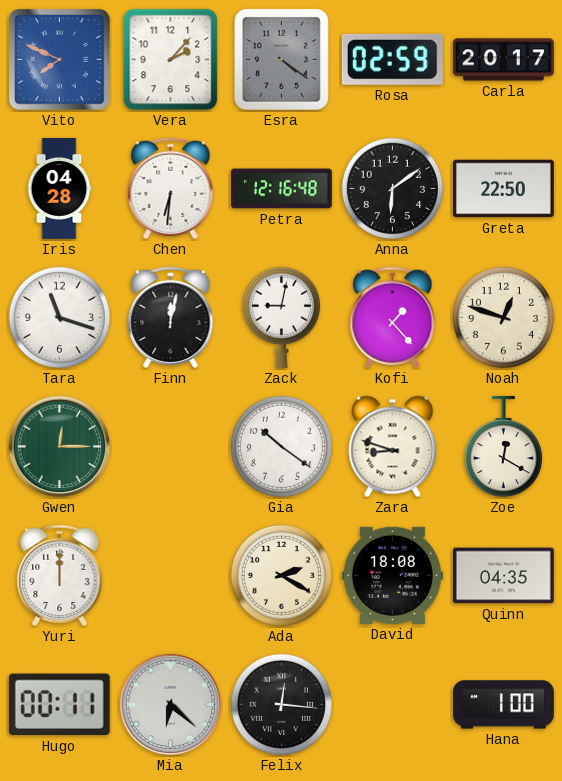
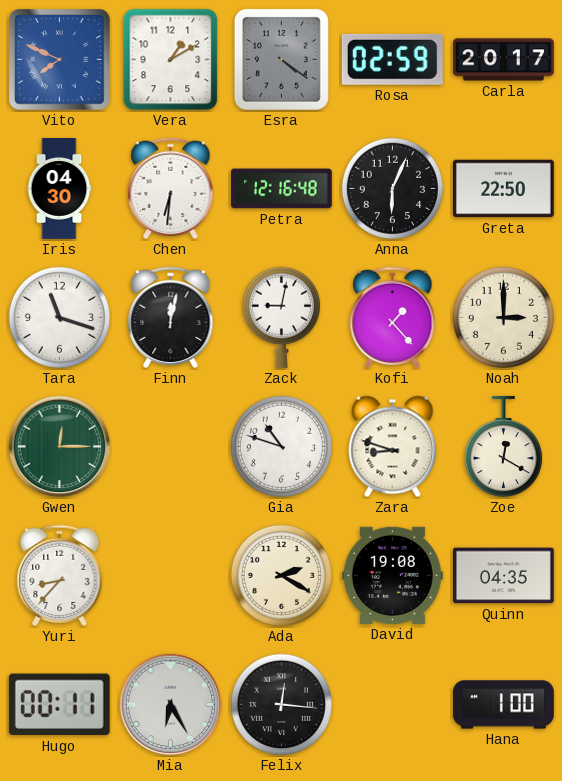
Vera: 2:07 -> 1:10 (171, 60)
Iris: 04:28 -> 04:30 (59, 189)
Anna: 6:09 -> 6:04 (392, 188)
Noah: 12:48 -> 3:00 (503, 317)
Gia: 10:21 -> 10:48 (281, 446)
Yuri: 12:00 -> 8:37 (60, 576)
David: 18:08 -> 19:08 (392, 575)
Mia: 6:22 -> 6:25 (171, 705)
